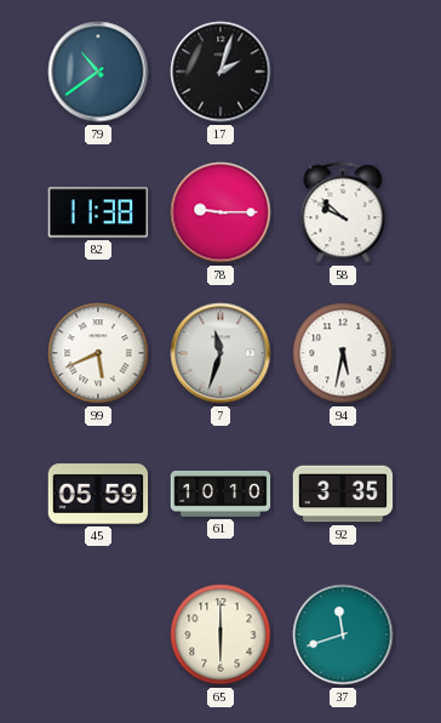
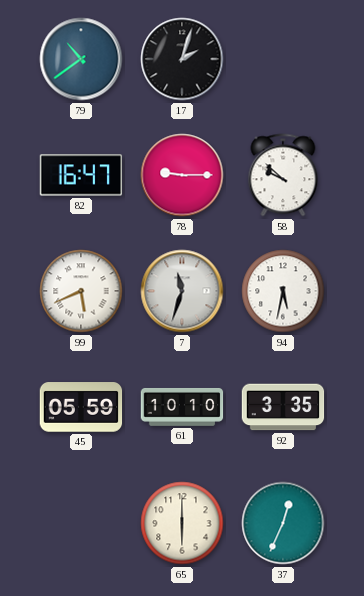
82: 11:38 -> 16:47 (81, 175)
37: 11:42 -> 12:34 (283, 523)
